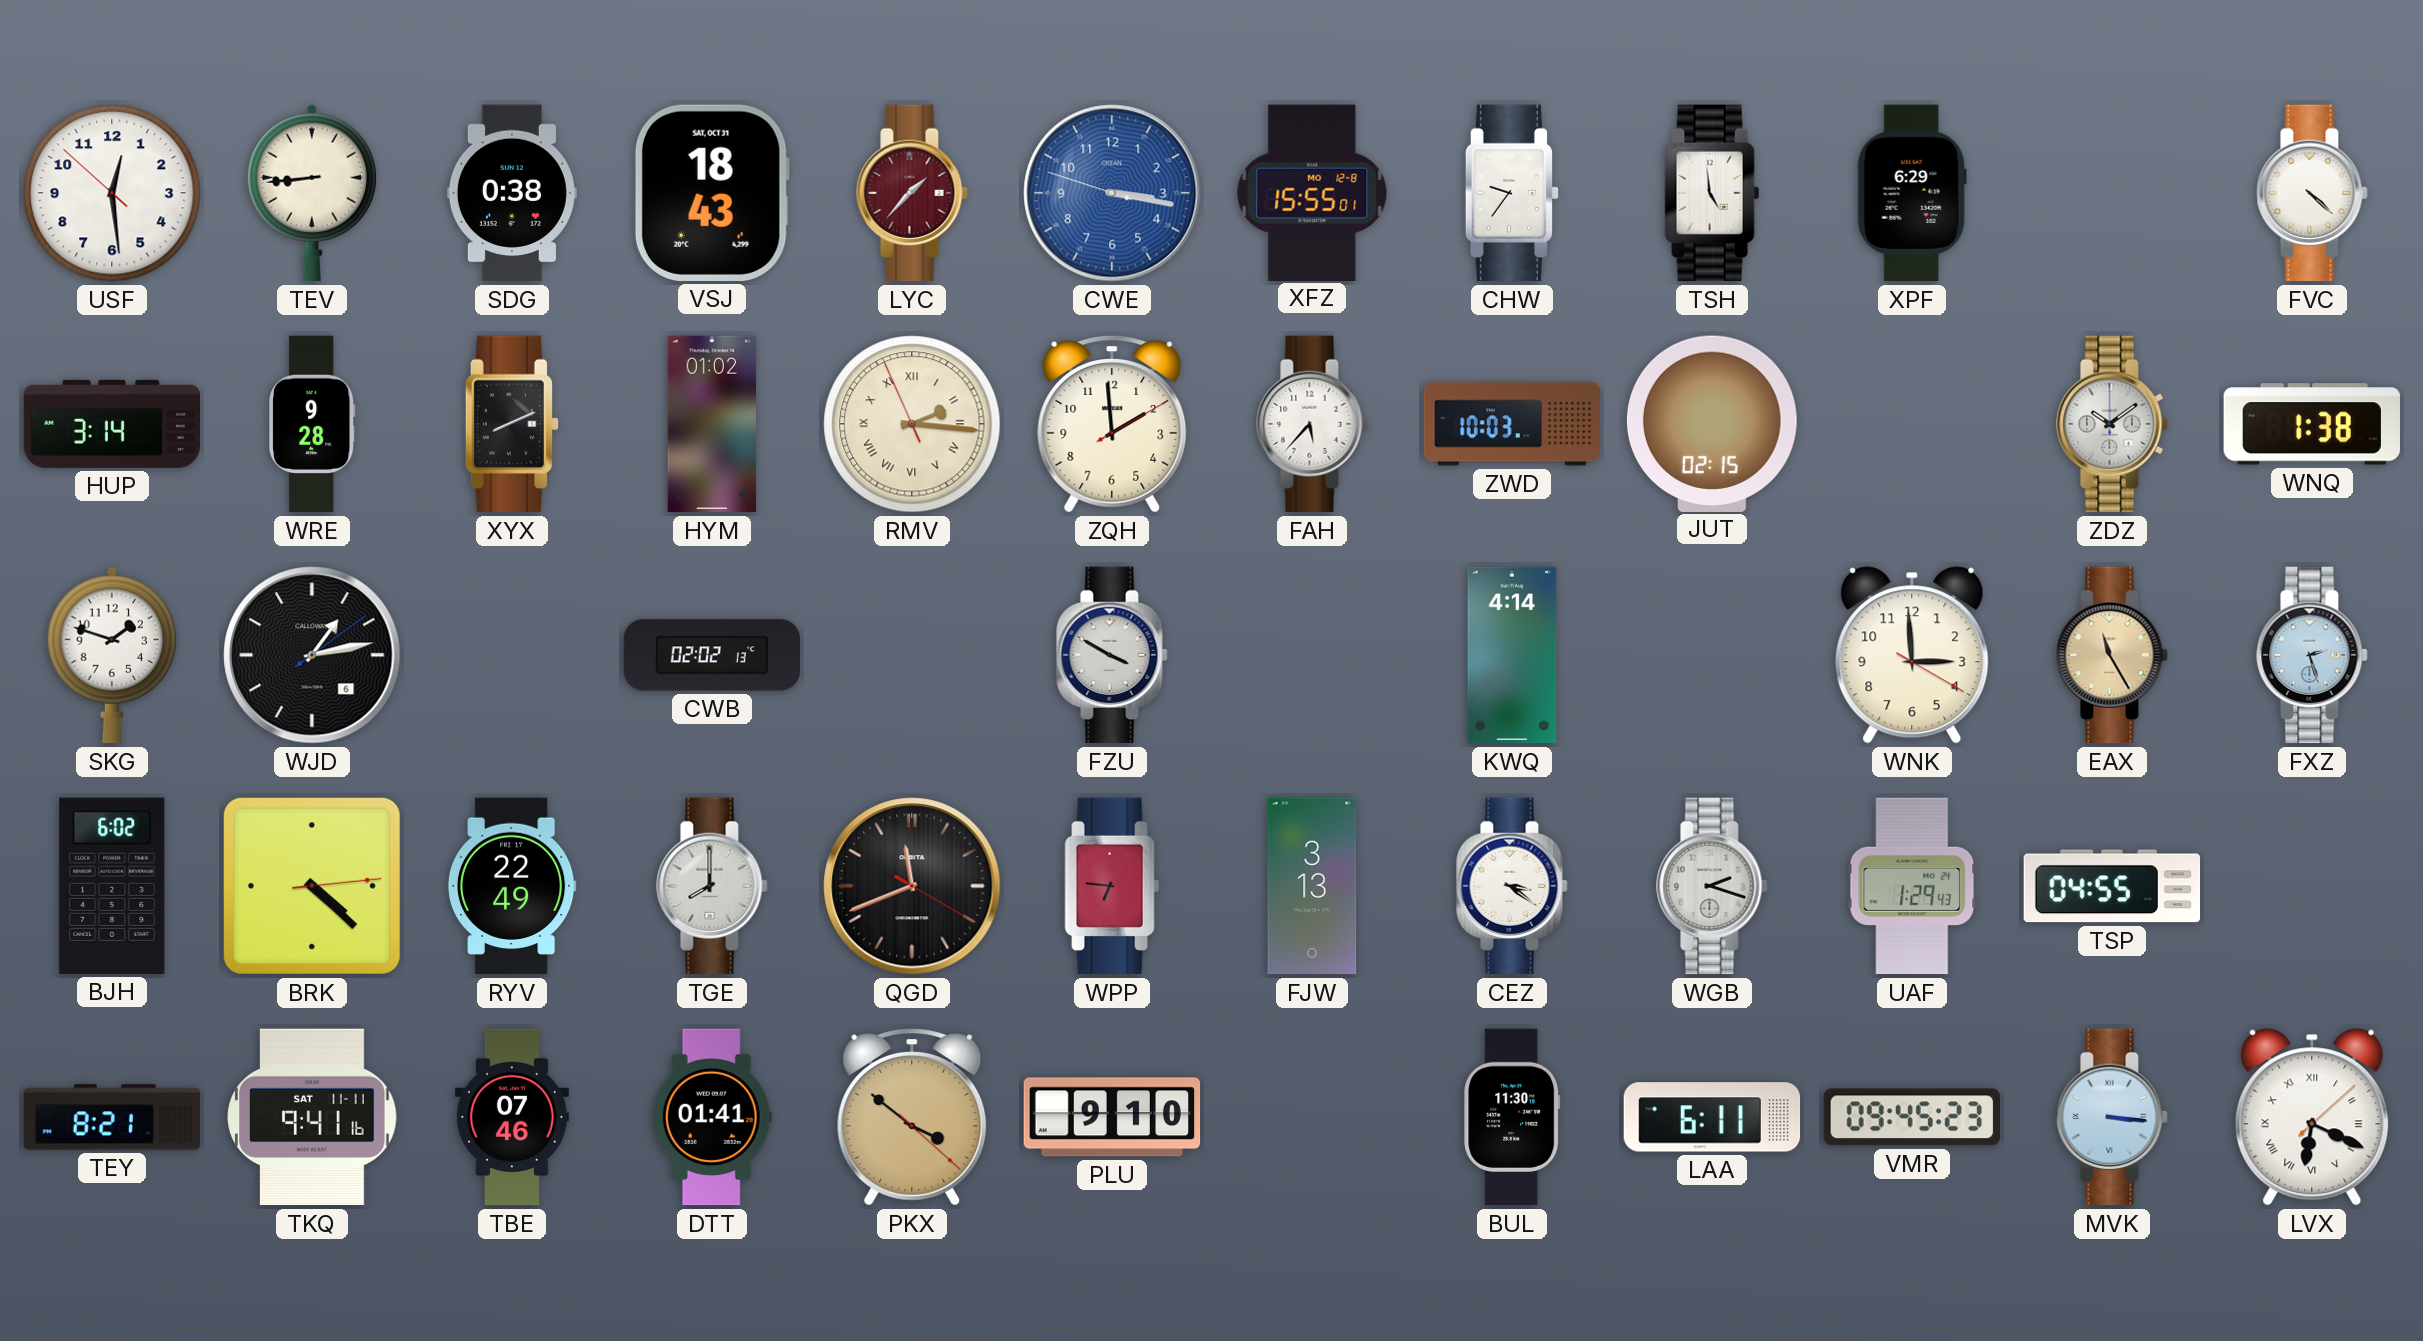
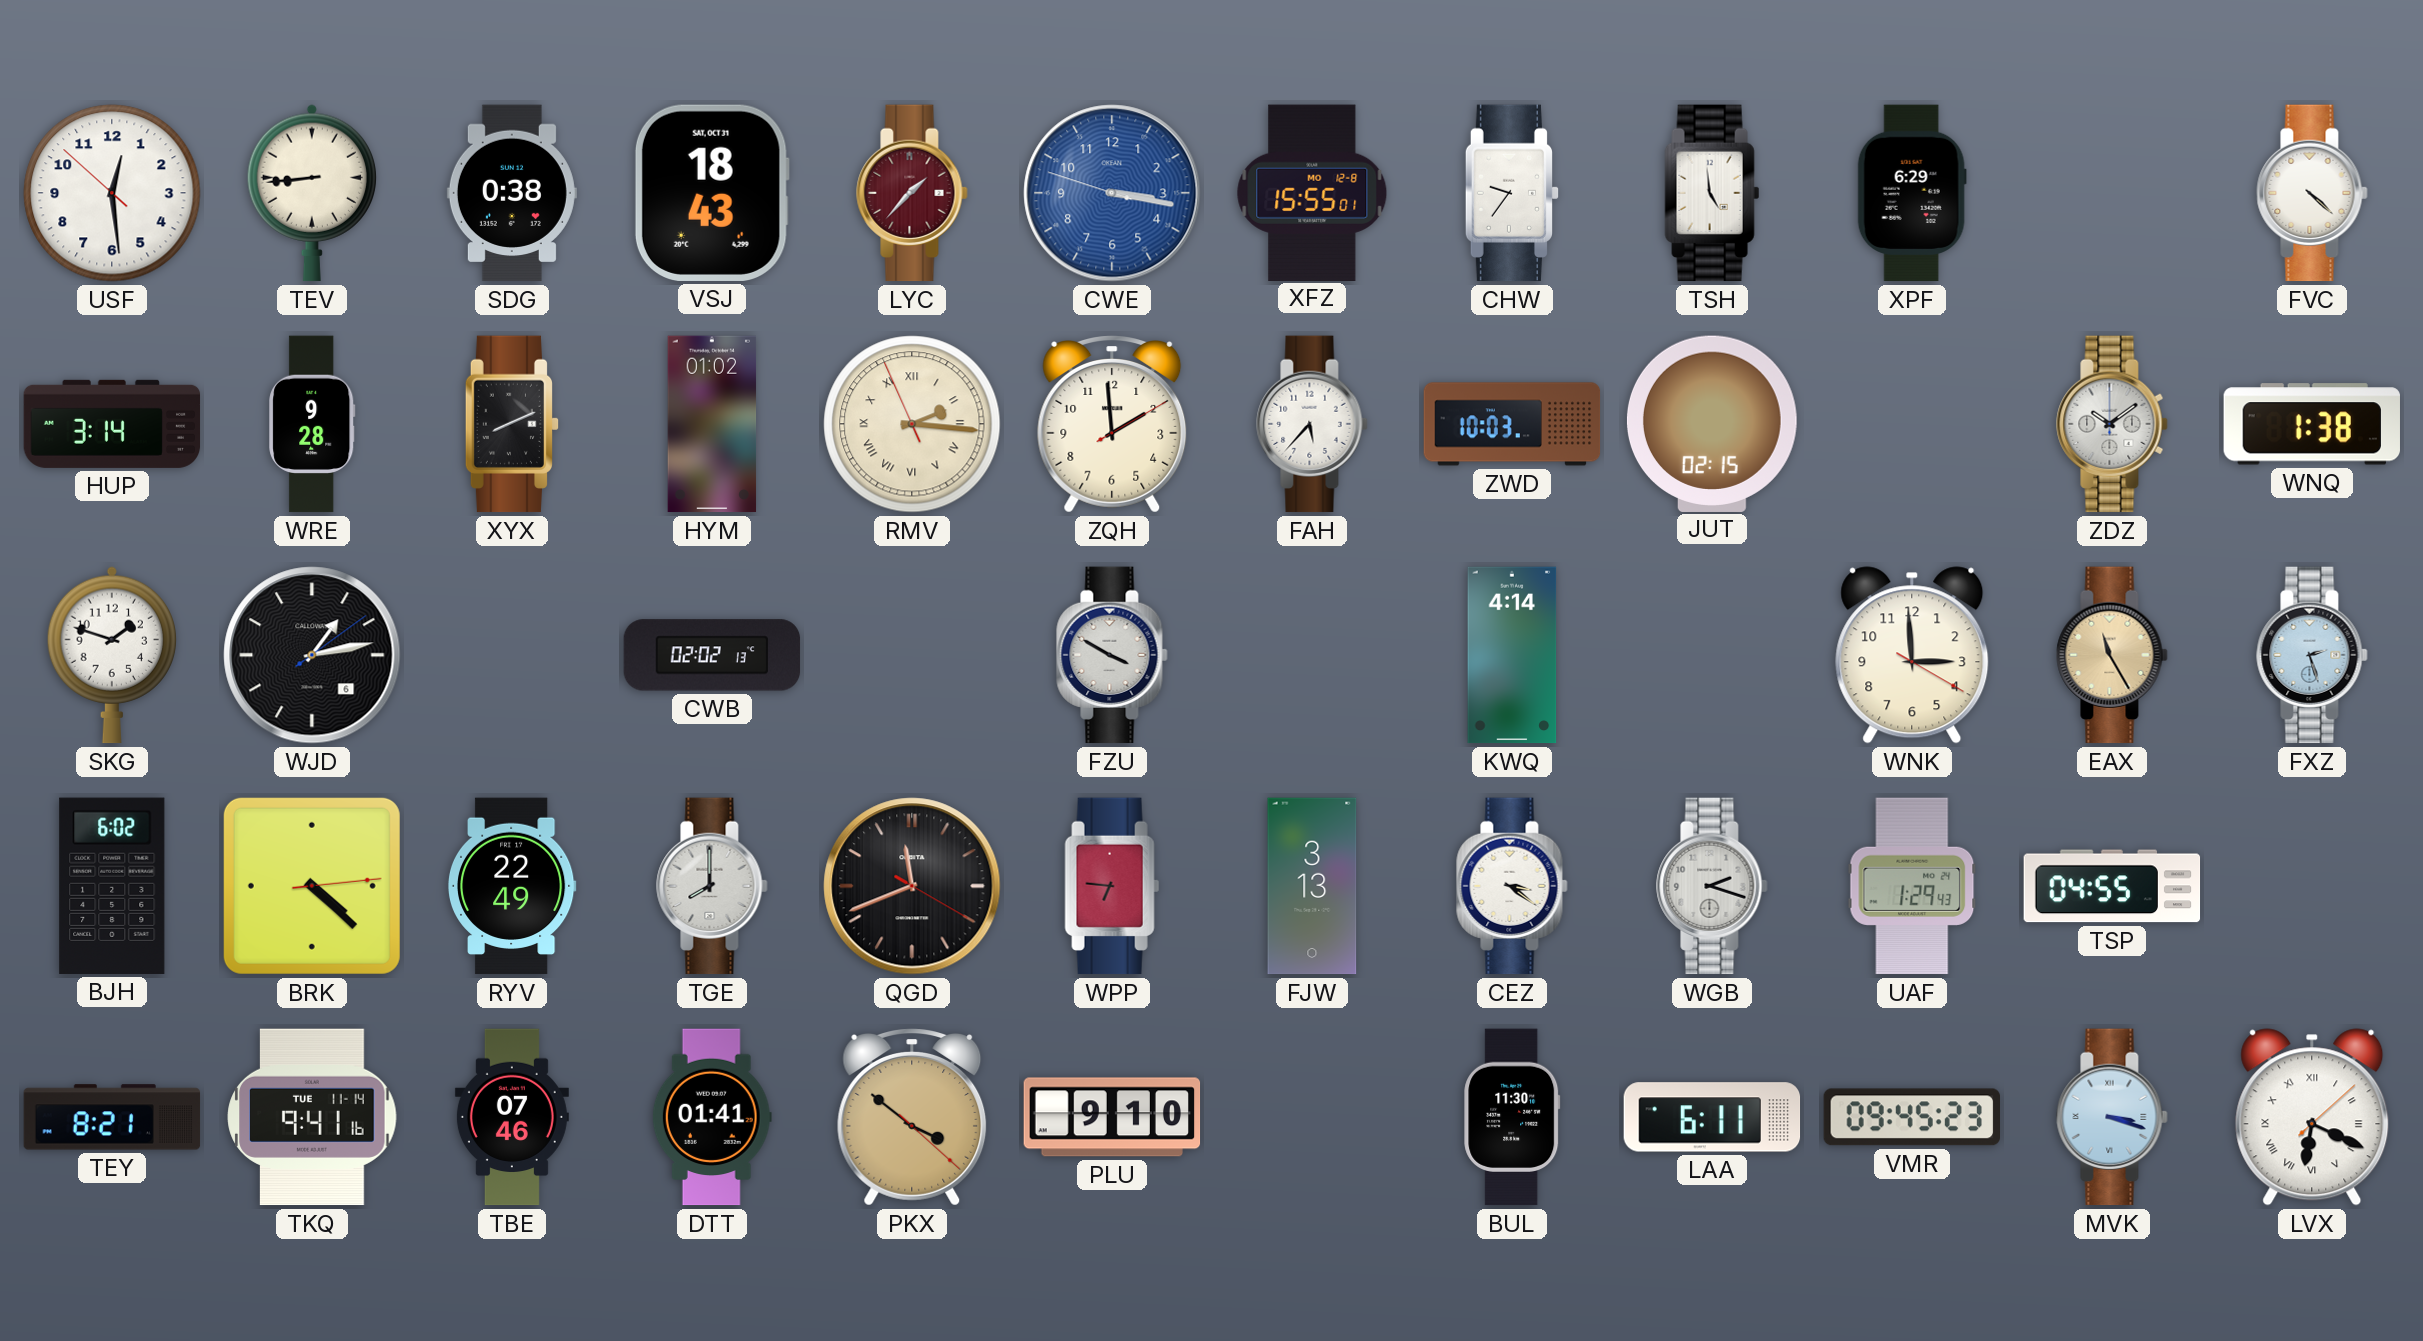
TKQ date: SAT 11-11 -> TUE 11-14 (312, 1117)
MVK: 3:16 -> 3:18 (2112, 1117)
